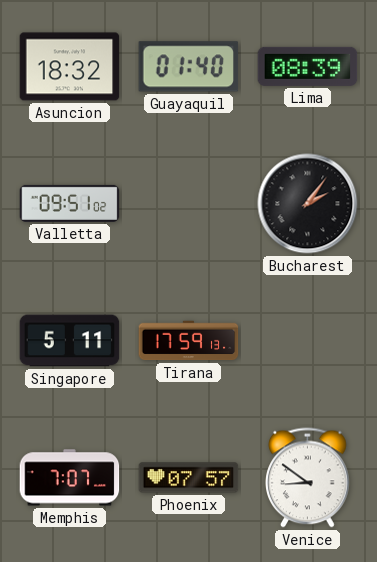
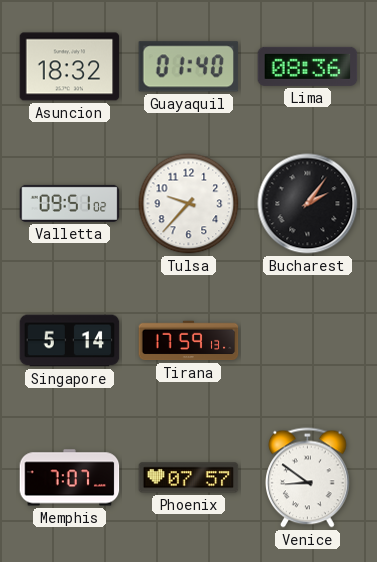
Lima: 08:39 -> 08:36 (308, 66)
Tulsa: none -> 9:37 (189, 204)
Singapore: 5:11 -> 5:14 (70, 341)
